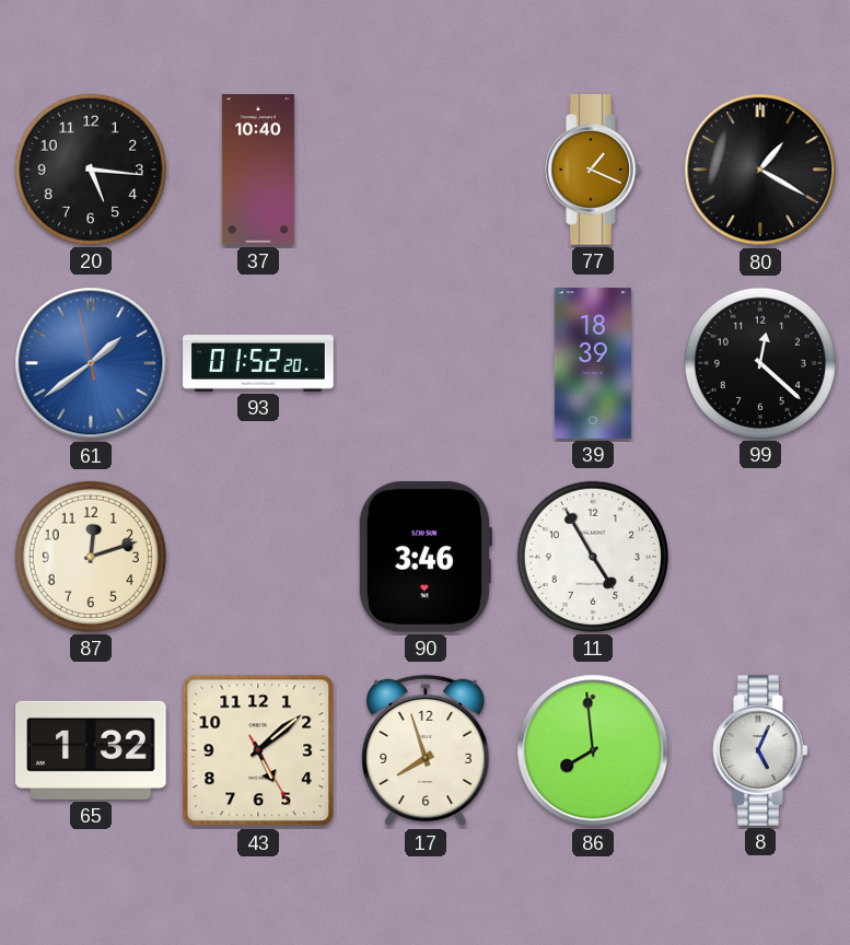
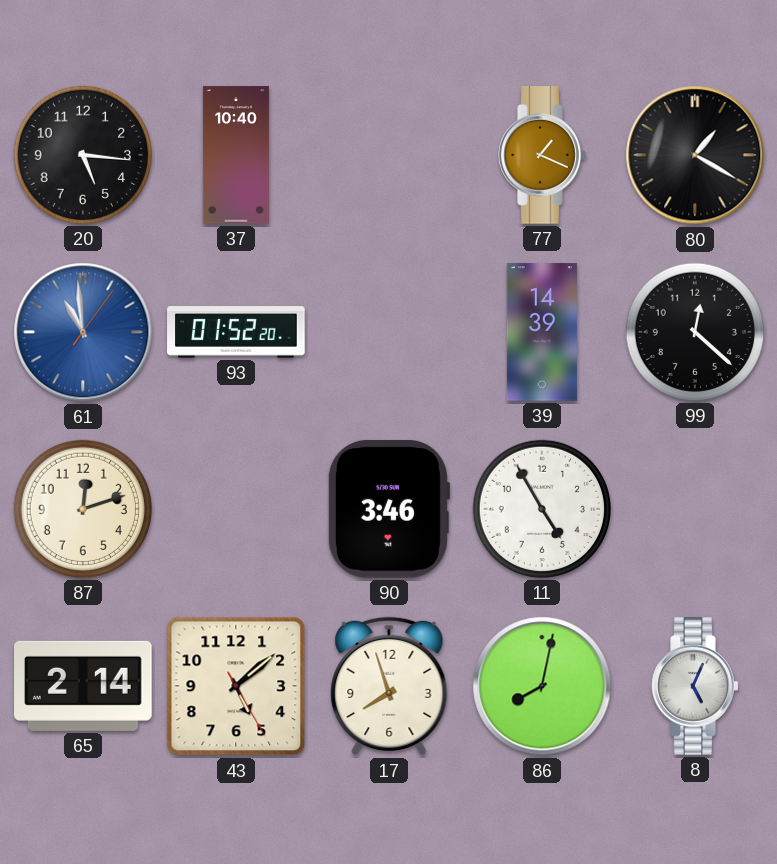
61: 1:38 -> 10:59 (83, 332)
39: 18:39 -> 14:39 (542, 332)
65: 1:32 -> 2:14 (83, 686)
86: 7:59 -> 8:02 (542, 686)
